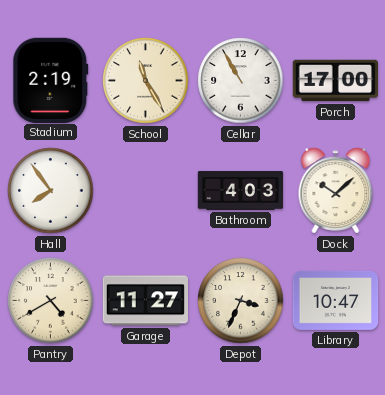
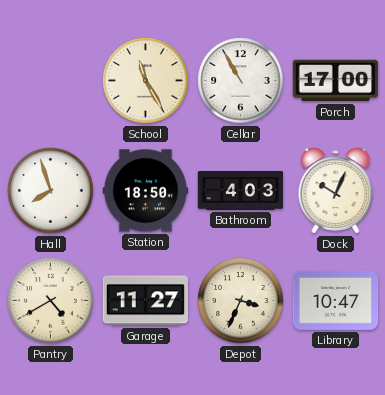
Stadium: 2:19 -> none (51, 80)
Hall: 7:54 -> 7:57 (51, 191)
Station: none -> 18:50 (146, 191)
Dock: 10:08 -> 10:04 (336, 191)
